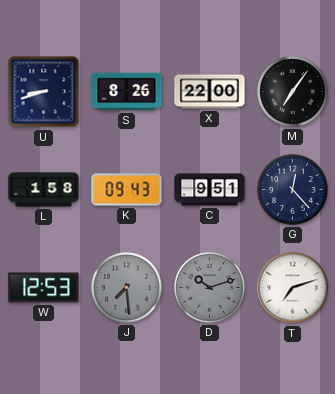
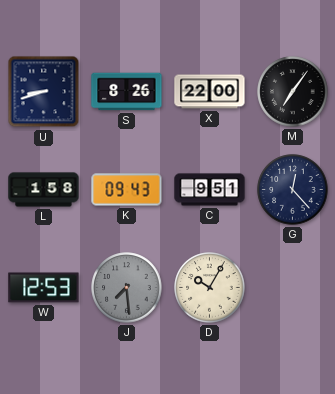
D: 10:12 -> 10:05 (210, 288)
D dial: grey -> cream (210, 288)
T: 7:12 -> none (293, 288)
